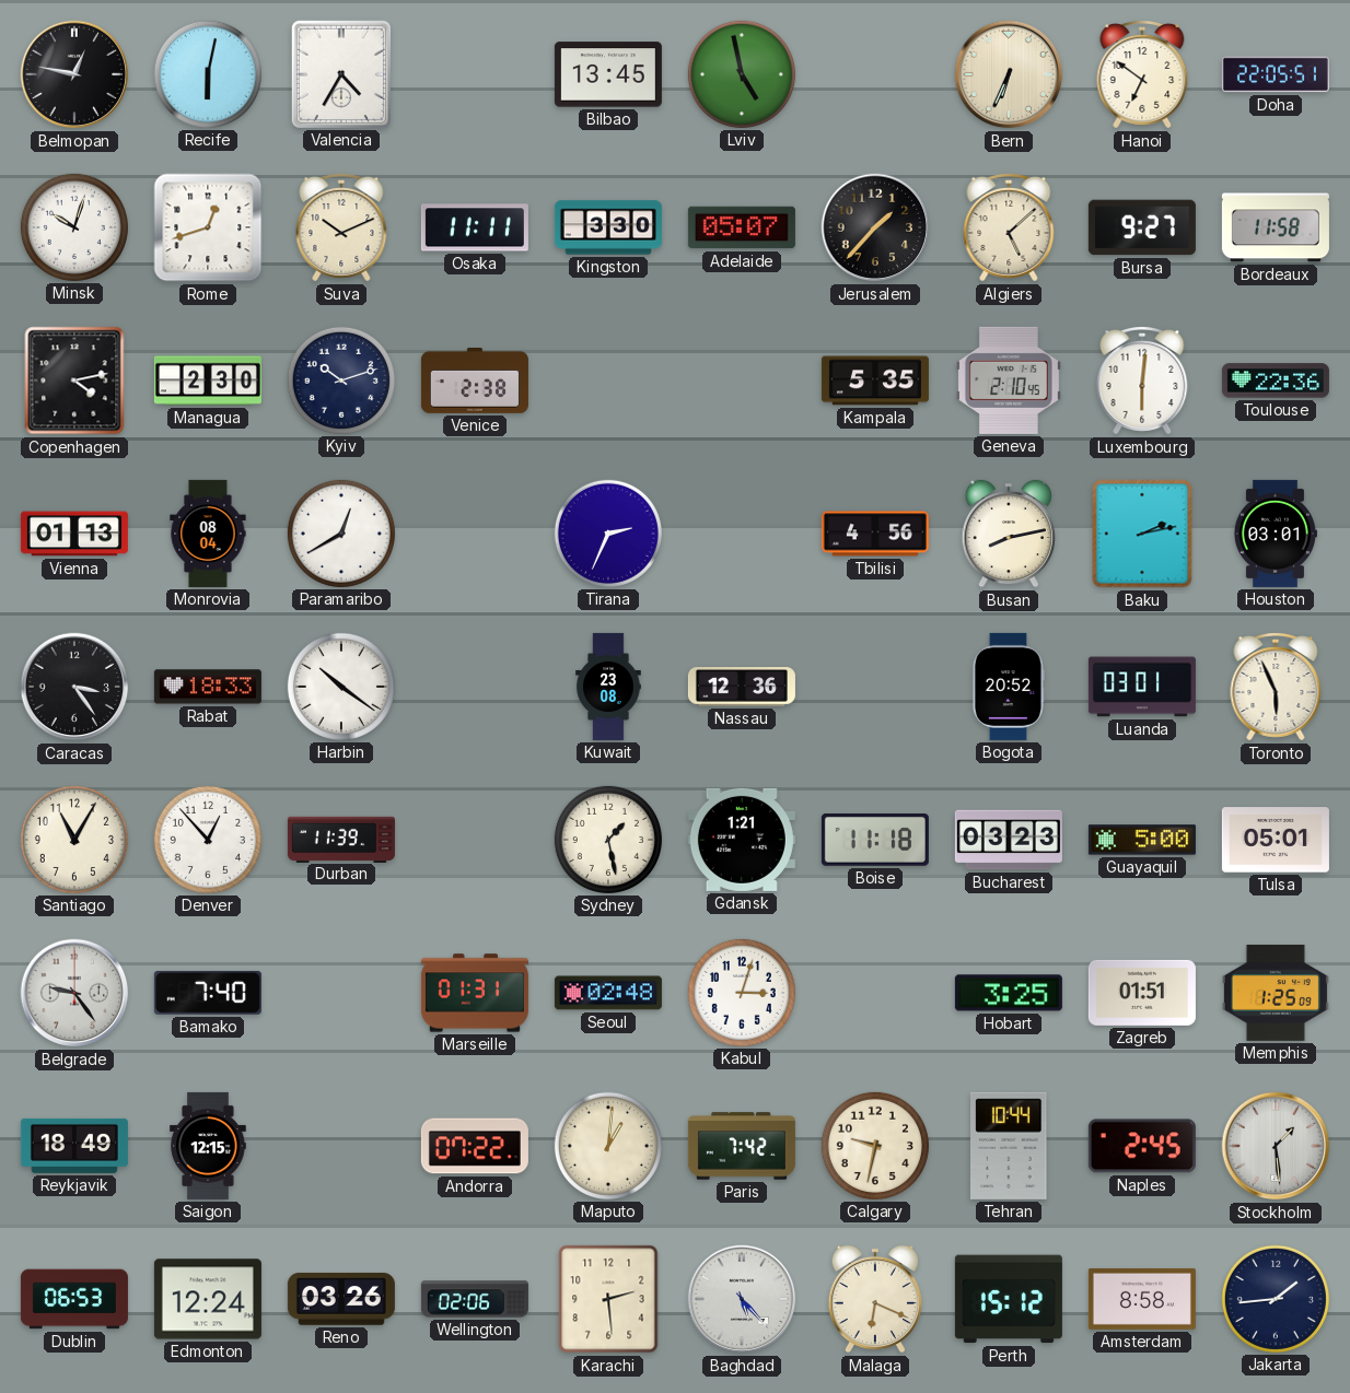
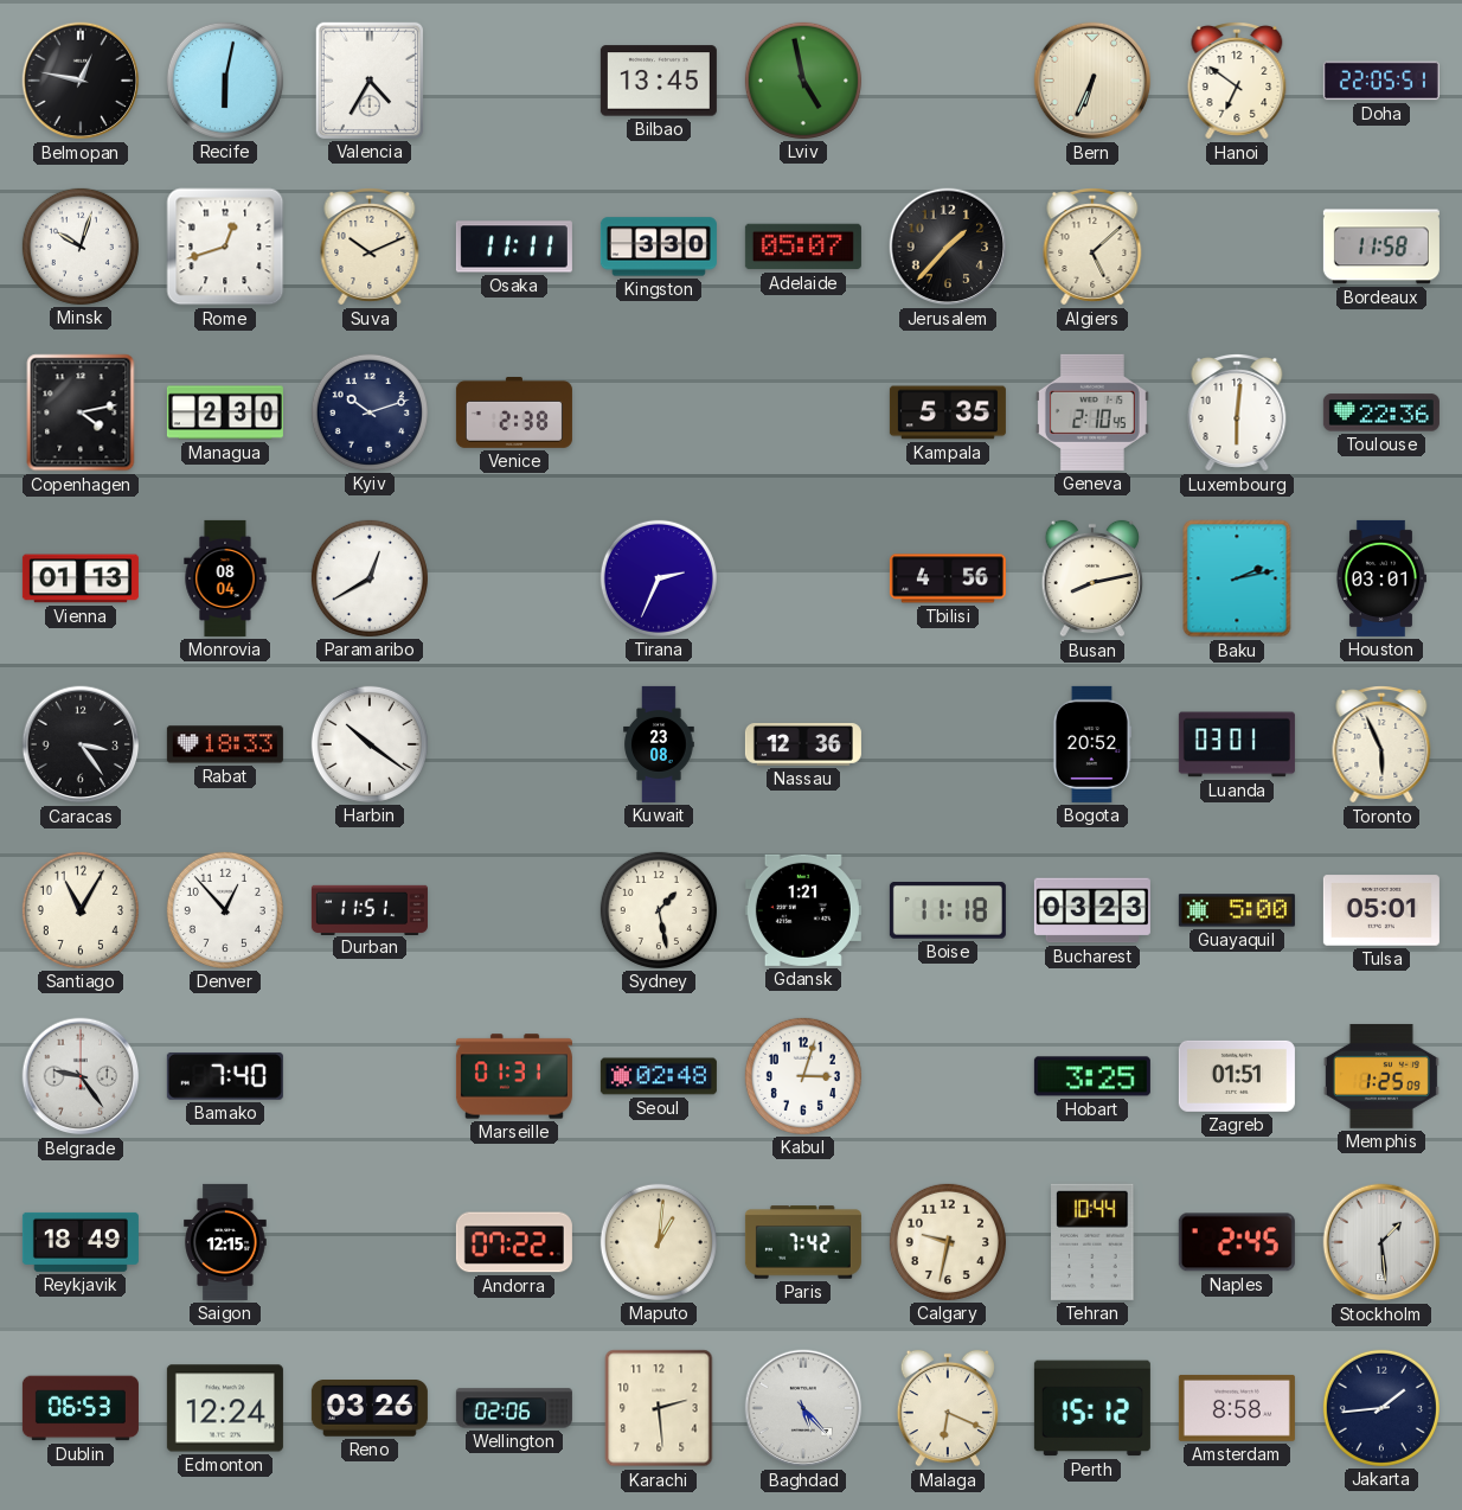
Bursa: 9:27 -> none (1142, 227)
Durban: 11:39 -> 11:51 (370, 909)
